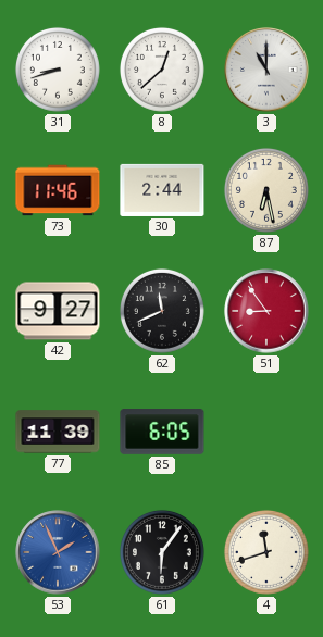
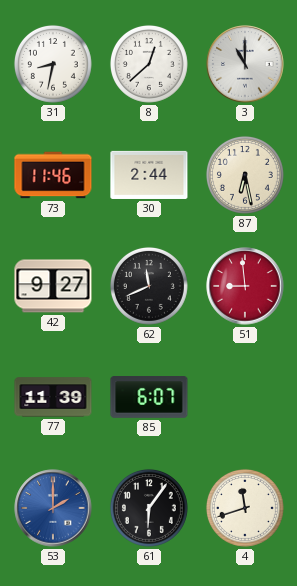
31: 8:42 -> 8:32 (53, 64)
51: 8:54 -> 8:59 (245, 286)
85: 6:05 -> 6:07 (149, 397)
53: 1:56 -> 2:00 (53, 508)
